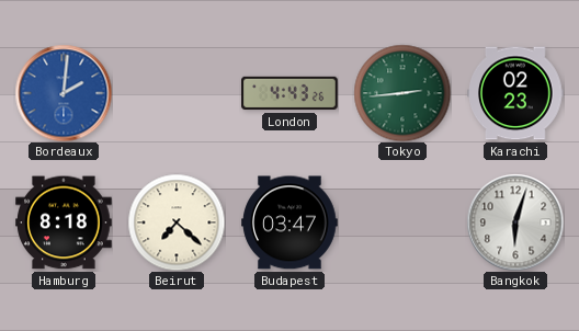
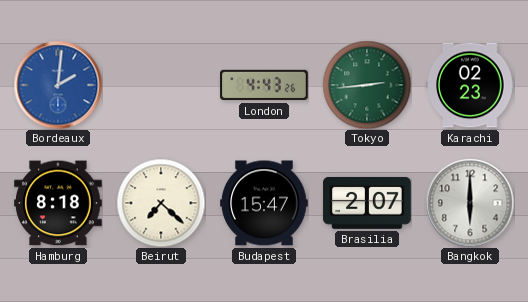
Budapest: 03:47 -> 15:47 (264, 203)
Brasilia: none -> 2:07 (367, 203)
Bangkok: 6:03 -> 6:00 (470, 203)
